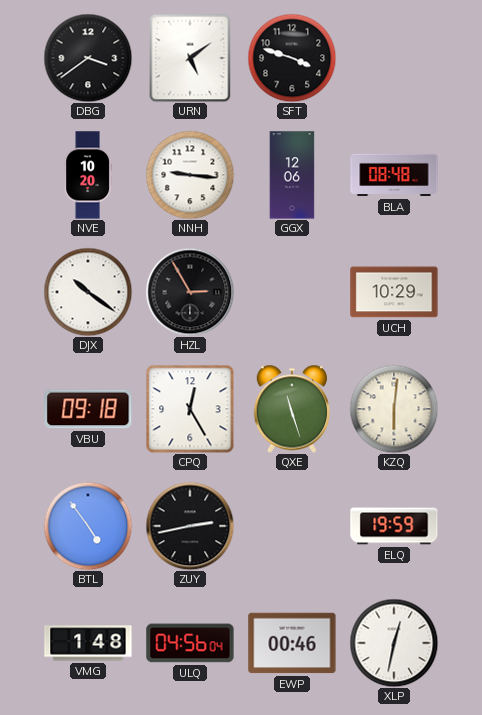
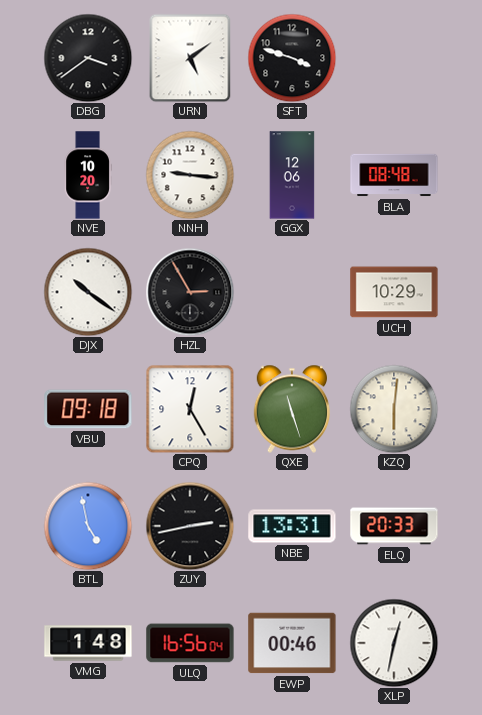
BTL: 4:54 -> 4:58 (88, 526)
NBE: none -> 13:31 (292, 526)
ELQ: 19:59 -> 20:33 (394, 526)
ULQ: 04:56 -> 16:56 (190, 643)
